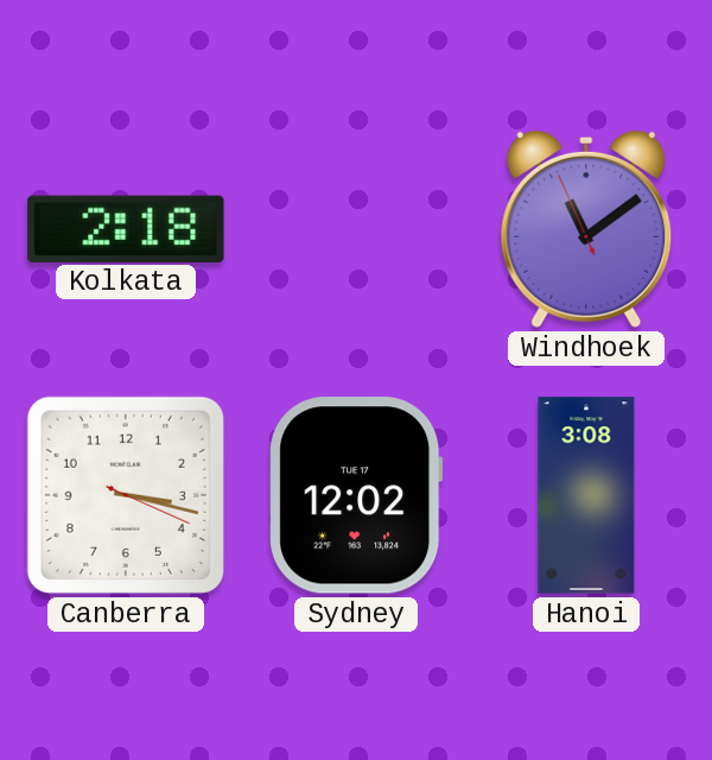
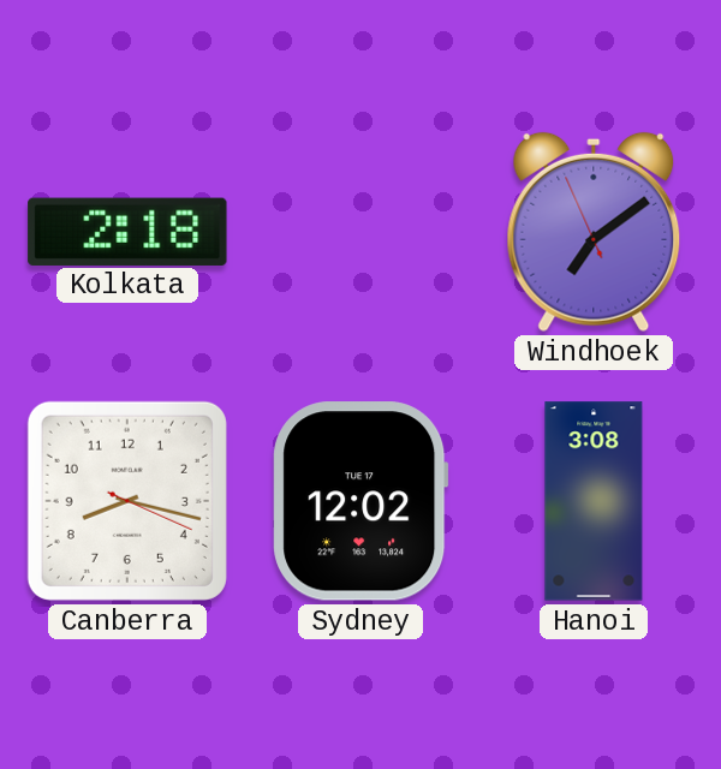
Windhoek: 11:08 -> 7:08 (594, 232)
Canberra: 3:17 -> 8:17 (127, 501)
